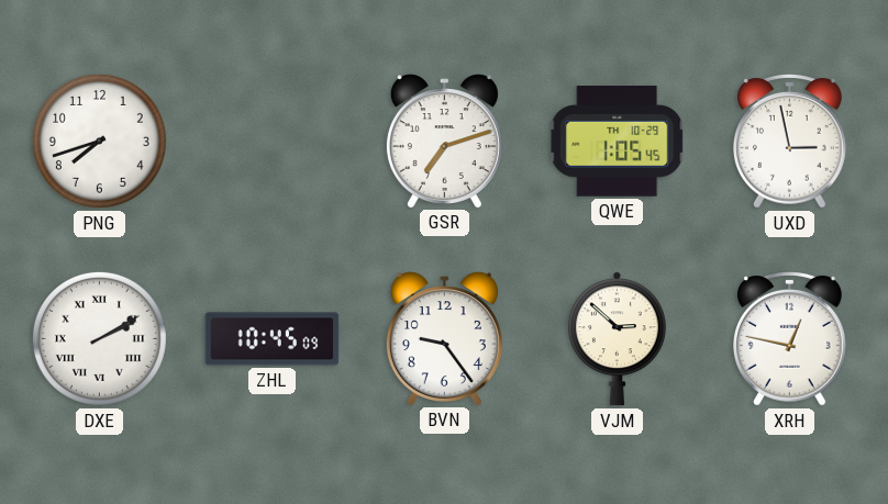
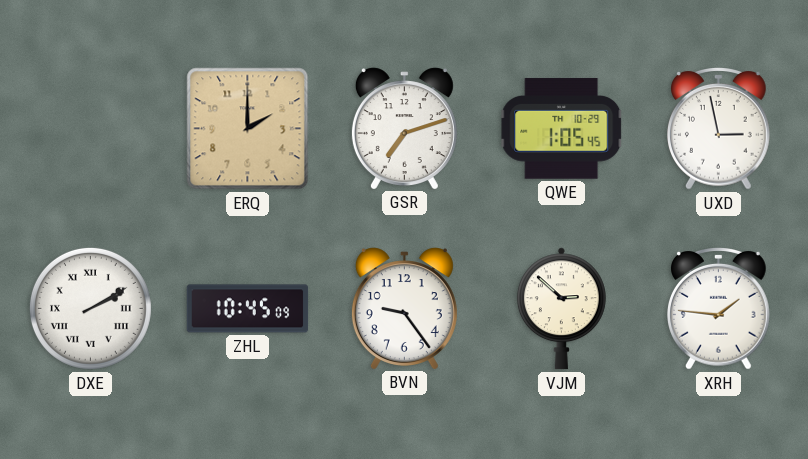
PNG: 7:42 -> none (99, 141)
ERQ: none -> 2:00 (248, 129)
XRH: 12:47 -> 1:46 (719, 309)
